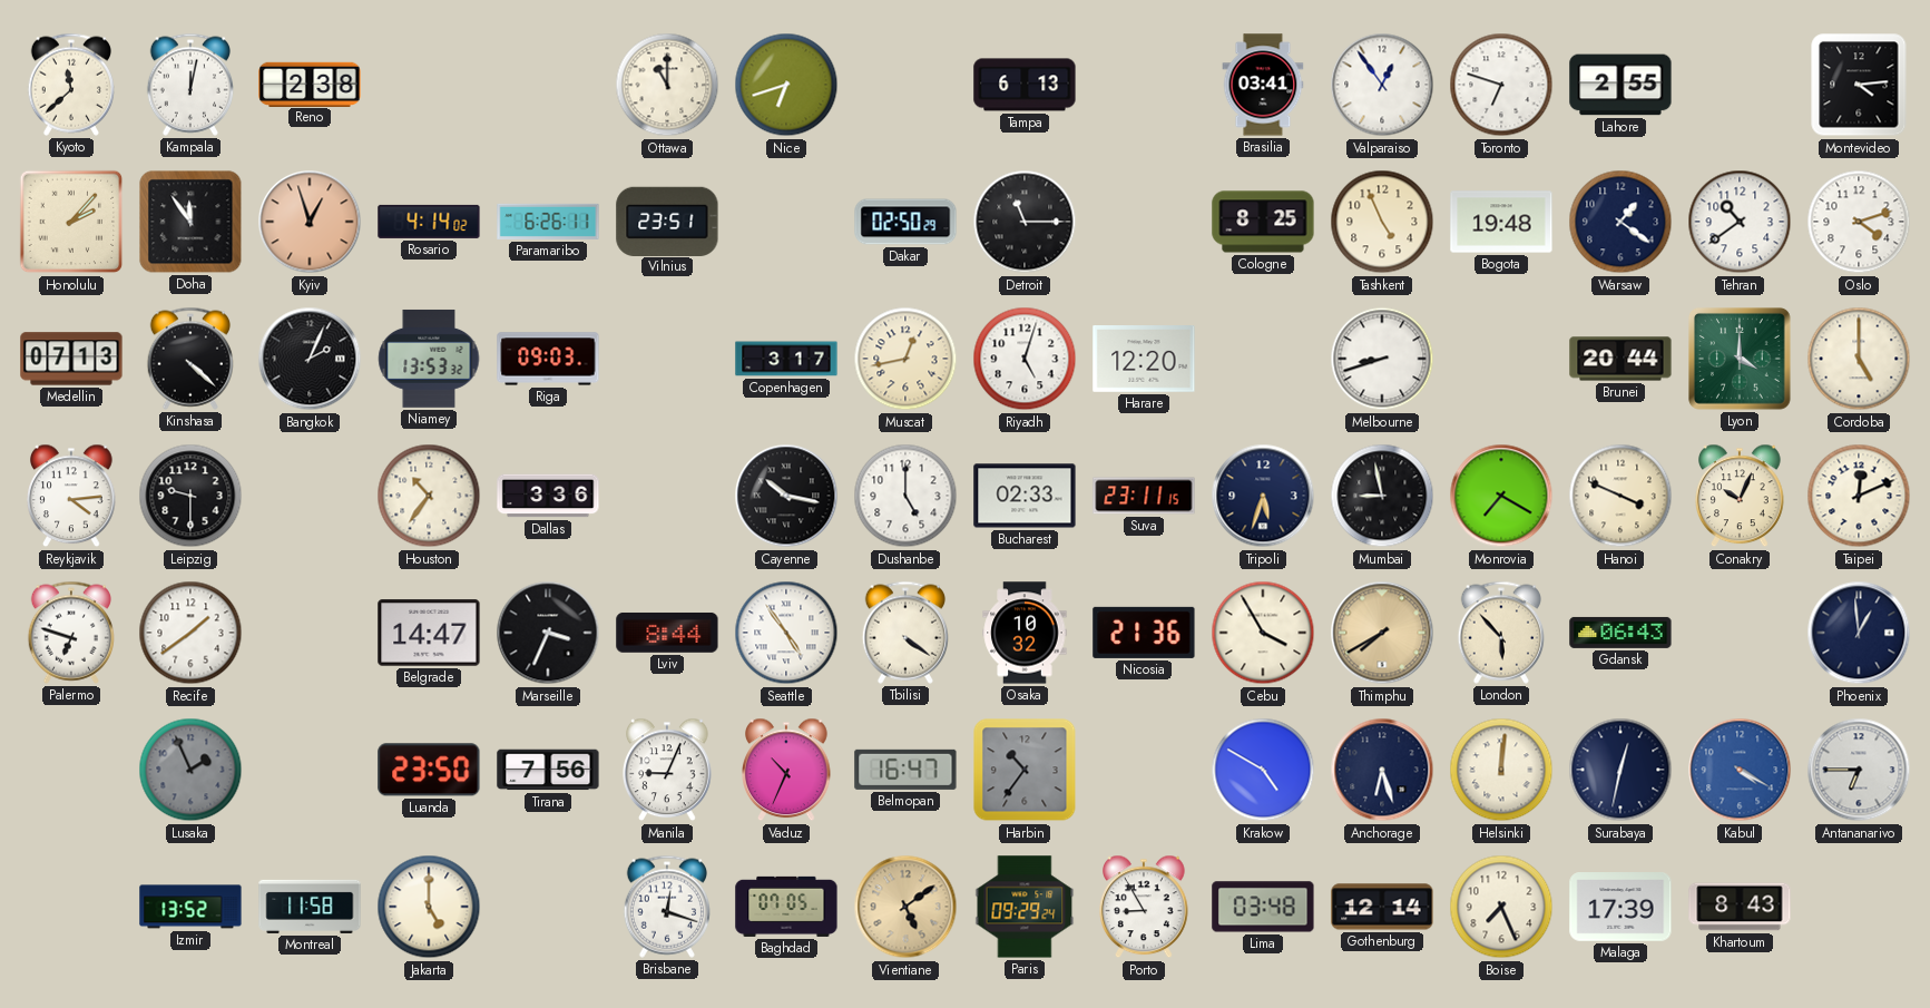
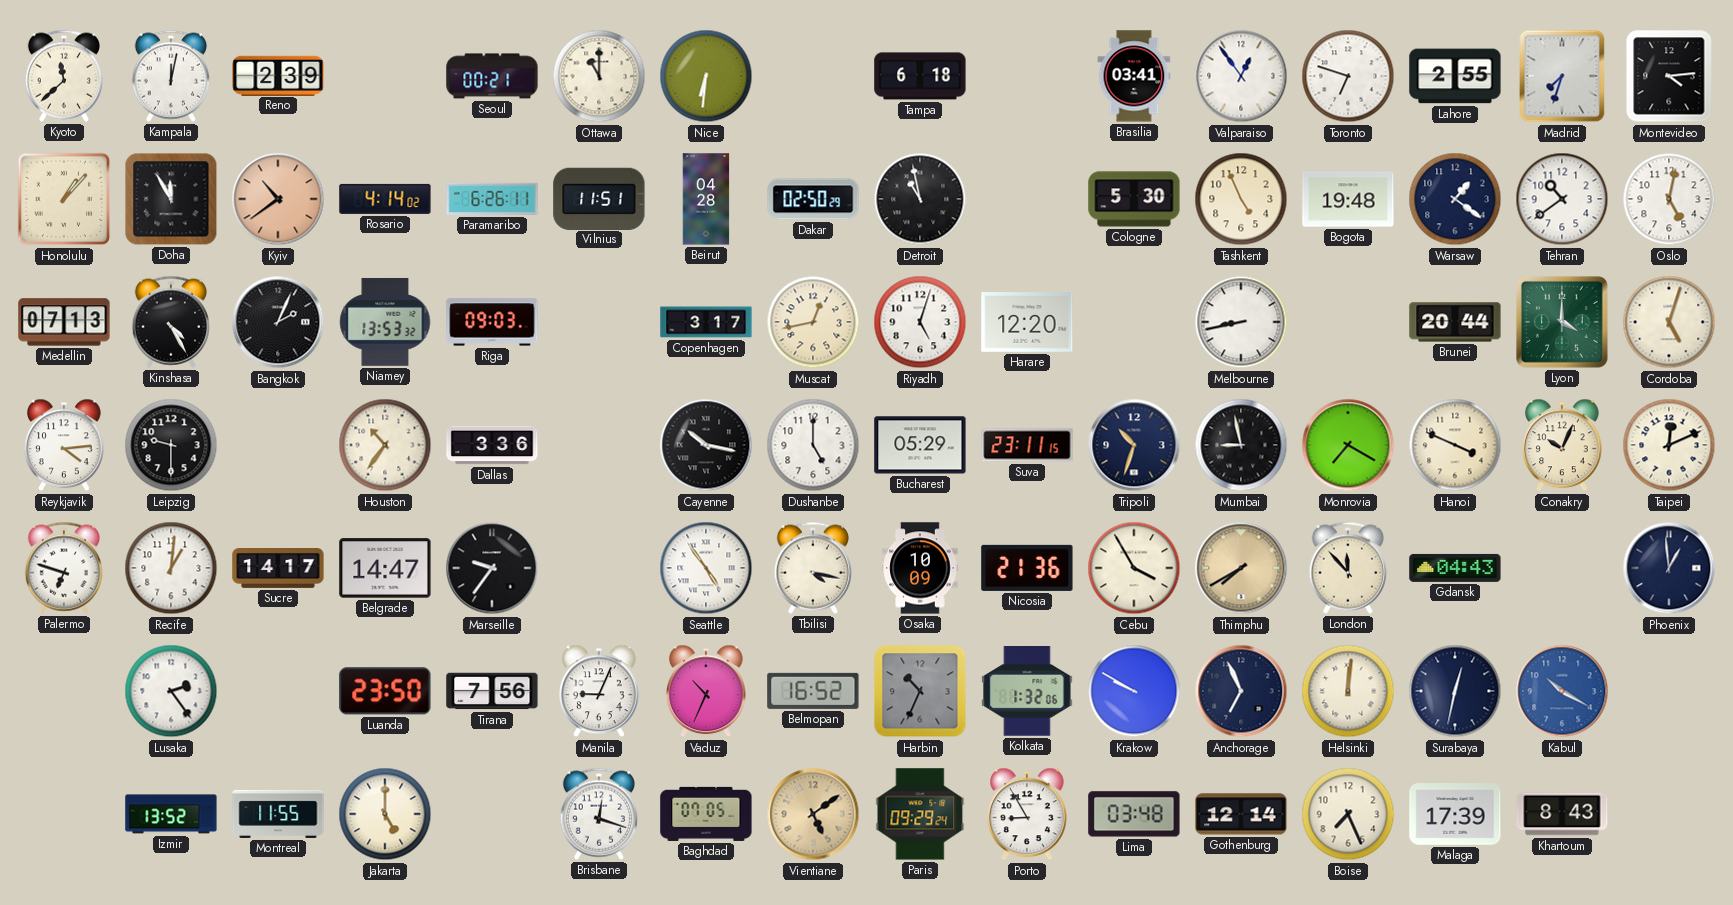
Reno: 2:38 -> 2:39 (278, 75)
Seoul: none -> 00:21 (492, 76)
Nice: 6:42 -> 6:31 (706, 76)
Tampa: 6:13 -> 6:18 (920, 76)
Madrid: none -> 7:33 (1562, 76)
Honolulu: 2:07 -> 1:07 (64, 199)
Doha: 11:54 -> 11:55 (171, 199)
Kyiv: 12:57 -> 10:39 (278, 199)
Vilnius: 23:51 -> 11:51 (599, 198)
Beirut: none -> 04:28 (706, 199)
Detroit: 11:15 -> 10:58 (920, 199)
Cologne: 8:25 -> 5:30 (1134, 199)
Oslo: 4:12 -> 5:02 (1669, 199)
Kinshasa: 4:22 -> 4:25 (170, 322)
Melbourne: 8:42 -> 8:43 (1241, 322)
Cordoba: 5:00 -> 5:03 (1669, 322)
Bucharest: 02:33 -> 05:29 (920, 445)
Tripoli: 5:33 -> 10:33 (1134, 445)
Recife: 1:39 -> 1:01 (171, 568)
Sucre: none -> 14:17 (278, 569)
Marseille: 3:34 -> 9:36 (492, 568)
Lviv: 8:44 -> none (667, 633)
Tbilisi: 4:21 -> 4:17 (812, 568)
Osaka: 10:32 -> 10:09 (920, 568)
London: 5:53 -> 11:53 (1347, 568)
Gdansk: 06:43 -> 04:43 (1455, 568)
Lusaka: 1:56 -> 2:24 (171, 691)
Lusaka dial: grey -> white (171, 691)
Belmopan: 16:47 -> 16:52 (813, 691)
Harbin: 10:36 -> 10:34 (920, 691)
Kolkata: none -> 1:32 (1027, 692)
Krakow: 4:50 -> 9:50 (1134, 691)
Anchorage: 6:27 -> 6:56 (1241, 691)
Kabul: 4:20 -> 10:20 (1562, 691)
Antananarivo: 6:45 -> none (1859, 770)
Montreal: 11:58 -> 11:55 (278, 814)
